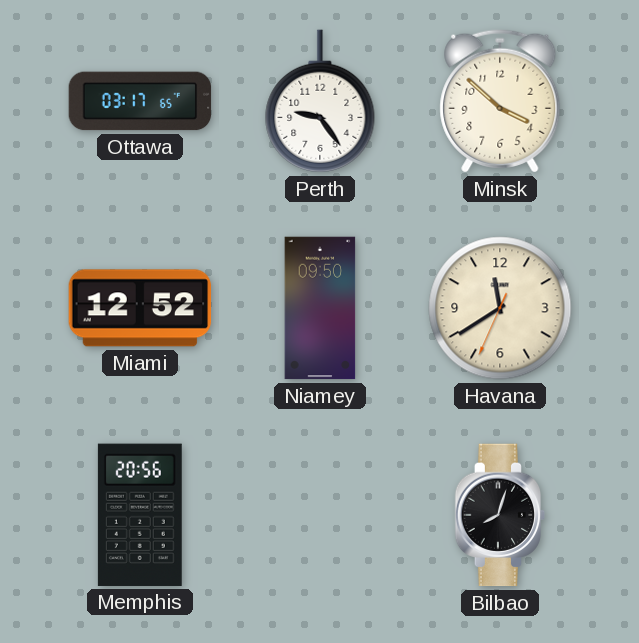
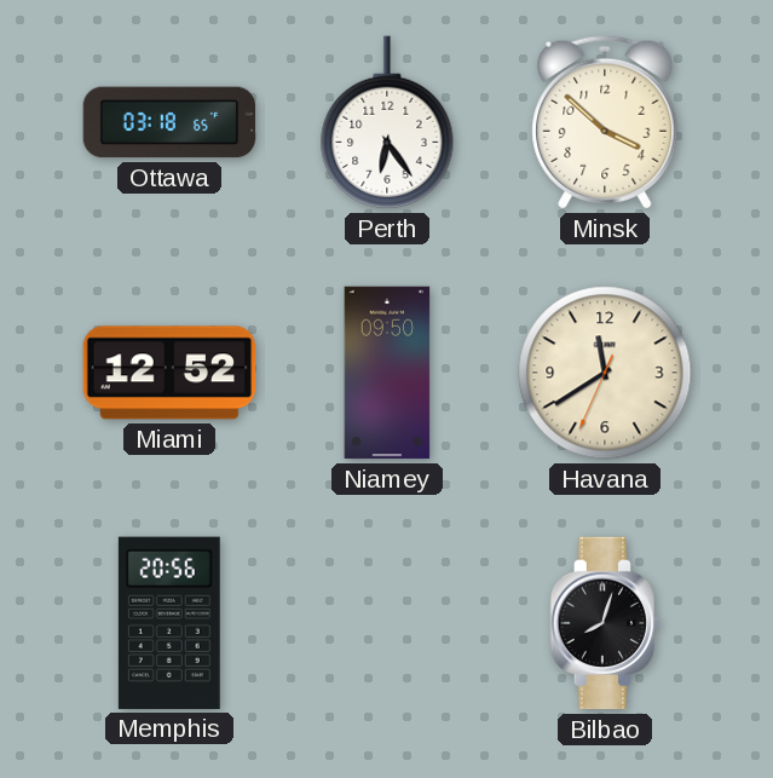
Ottawa: 03:17 -> 03:18 (169, 122)
Perth: 9:24 -> 6:24 (387, 122)
